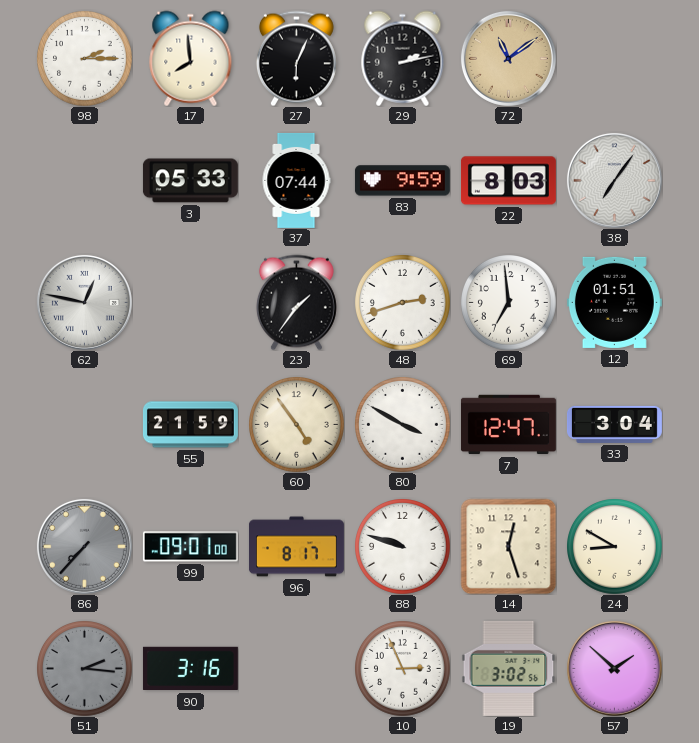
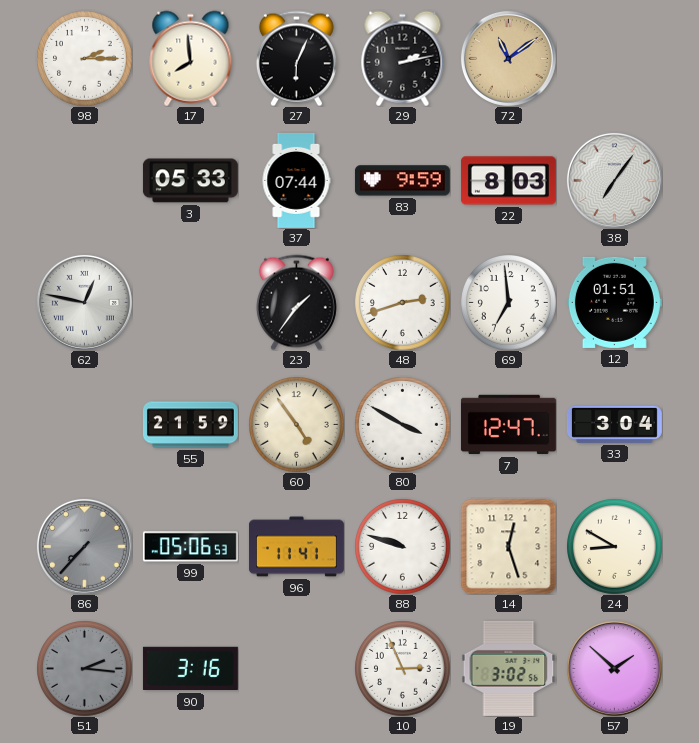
99: 09:01 -> 05:06 (190, 547)
96: 8:17 -> 11:41 (296, 547)
